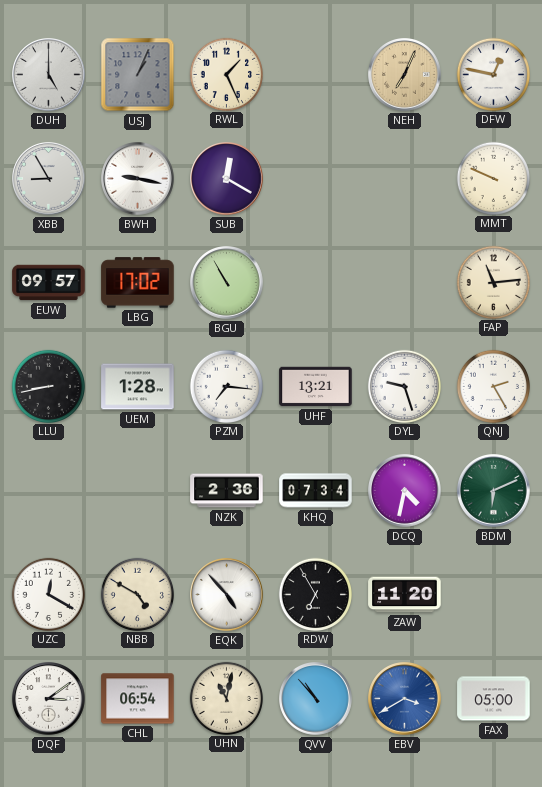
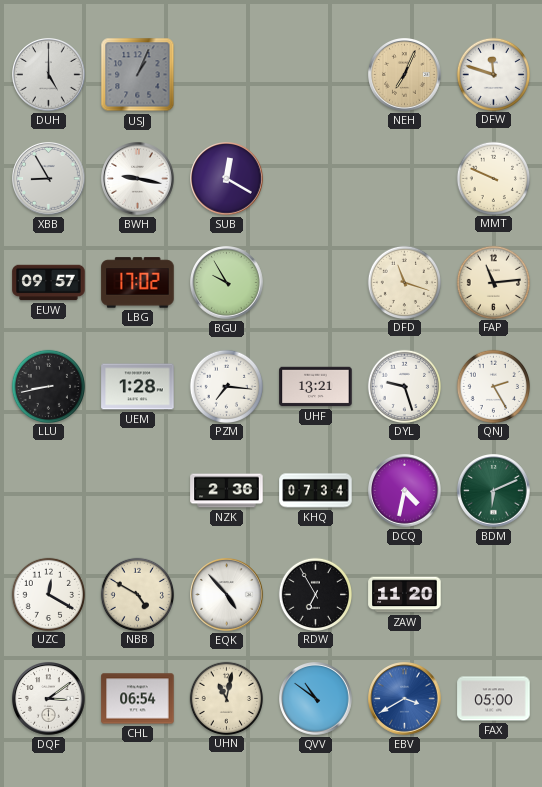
RWL: 1:26 -> none (226, 74)
DFW: 12:47 -> 11:48 (493, 74)
BGU: 10:55 -> 9:55 (227, 283)
DFD: none -> 11:18 (404, 282)
QVV: 10:53 -> 10:51 (316, 699)
